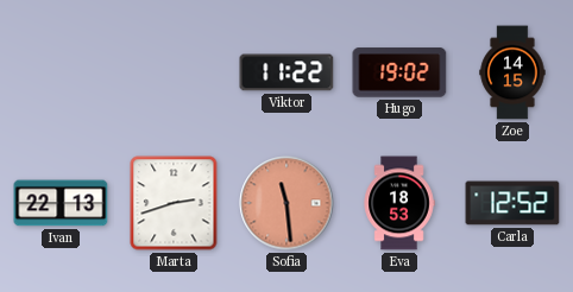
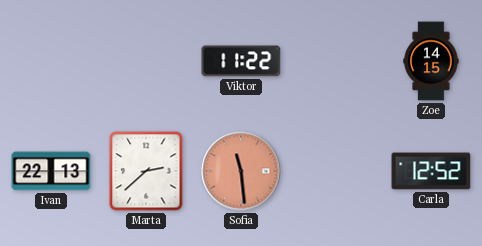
Hugo: 19:02 -> none (399, 72)
Marta: 2:42 -> 2:38 (146, 171)
Eva: 18:53 -> none (399, 203)
